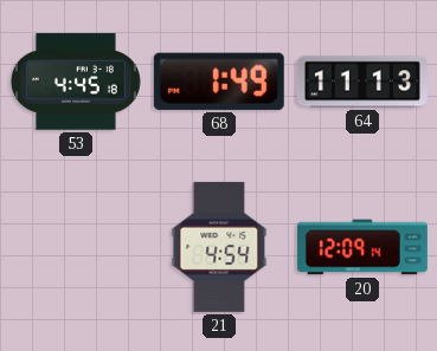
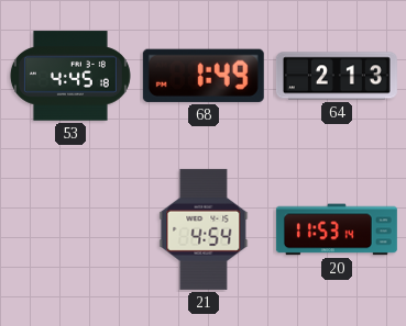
64: 11:13 -> 2:13 (337, 76)
20: 12:09 -> 11:53 (337, 229)
